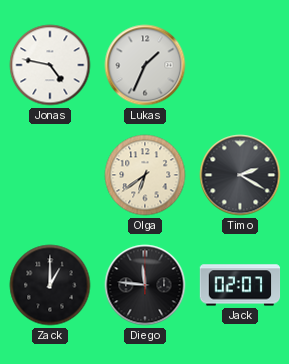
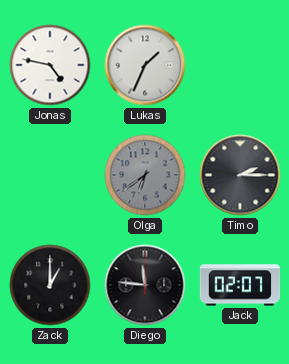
Olga dial: cream -> grey (145, 175)
Timo: 2:20 -> 2:15 (240, 175)
